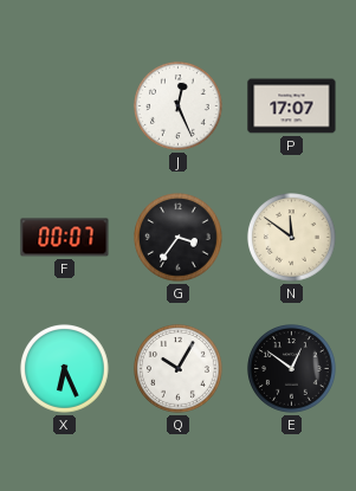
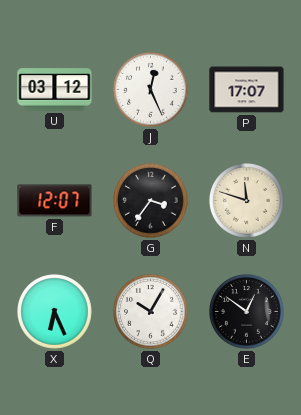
U: none -> 03:12 (55, 90)
F: 00:07 -> 12:07 (55, 201)
N: 11:51 -> 11:48 (247, 201)
